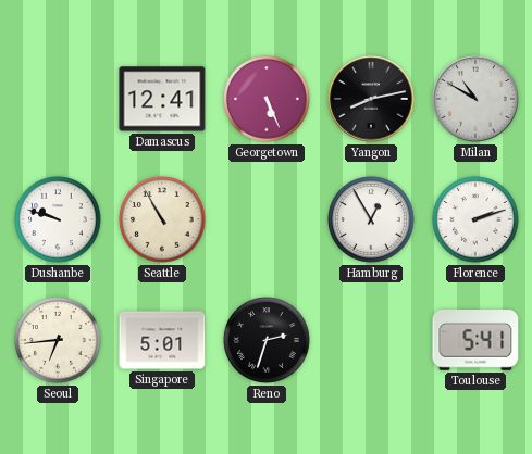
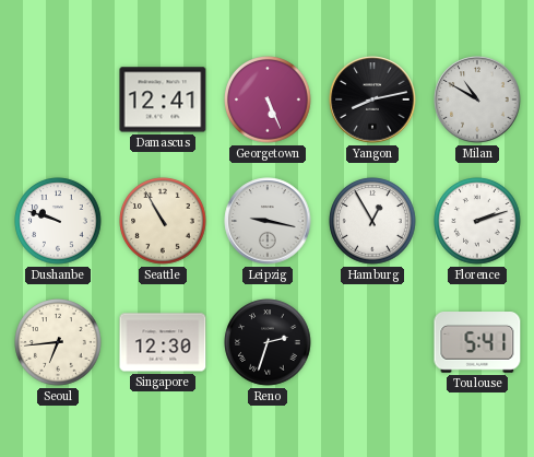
Leipzig: none -> 9:17 (268, 221)
Singapore: 5:01 -> 12:30 (163, 342)
